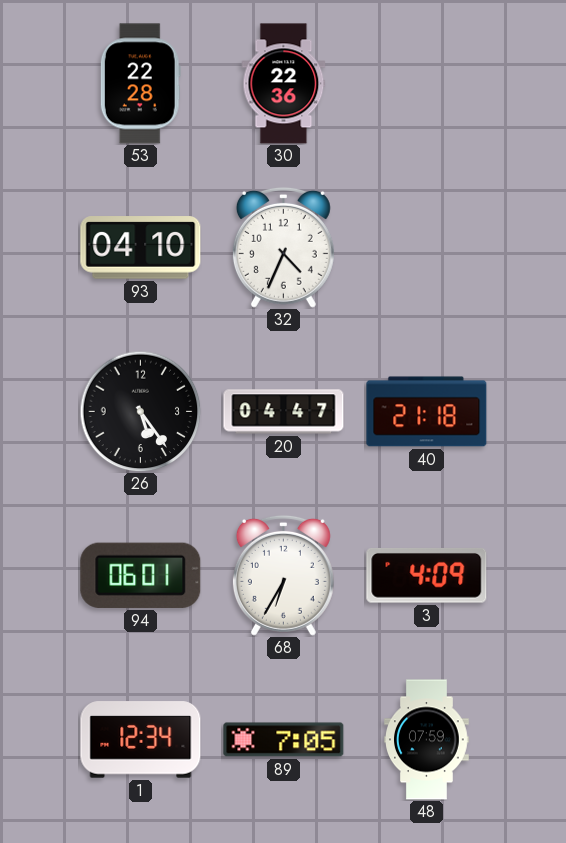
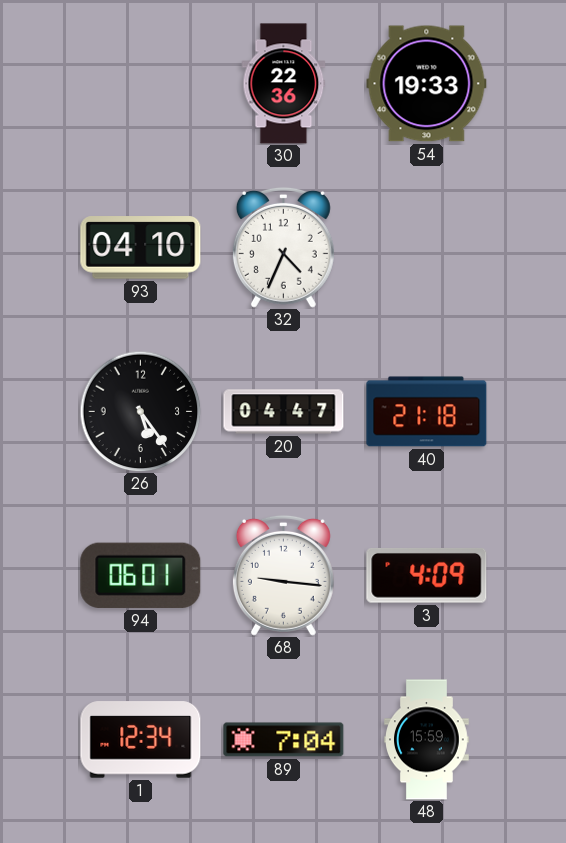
53: 22:28 -> none (140, 84)
54: none -> 19:33 (427, 84)
68: 6:35 -> 9:16 (283, 575)
89: 7:05 -> 7:04 (284, 740)
48: 07:59 -> 15:59 (427, 740)
